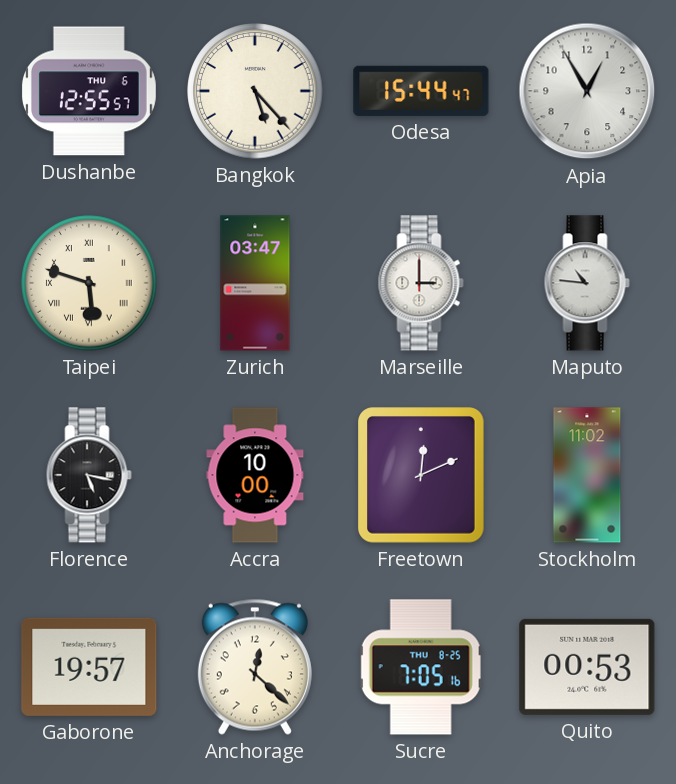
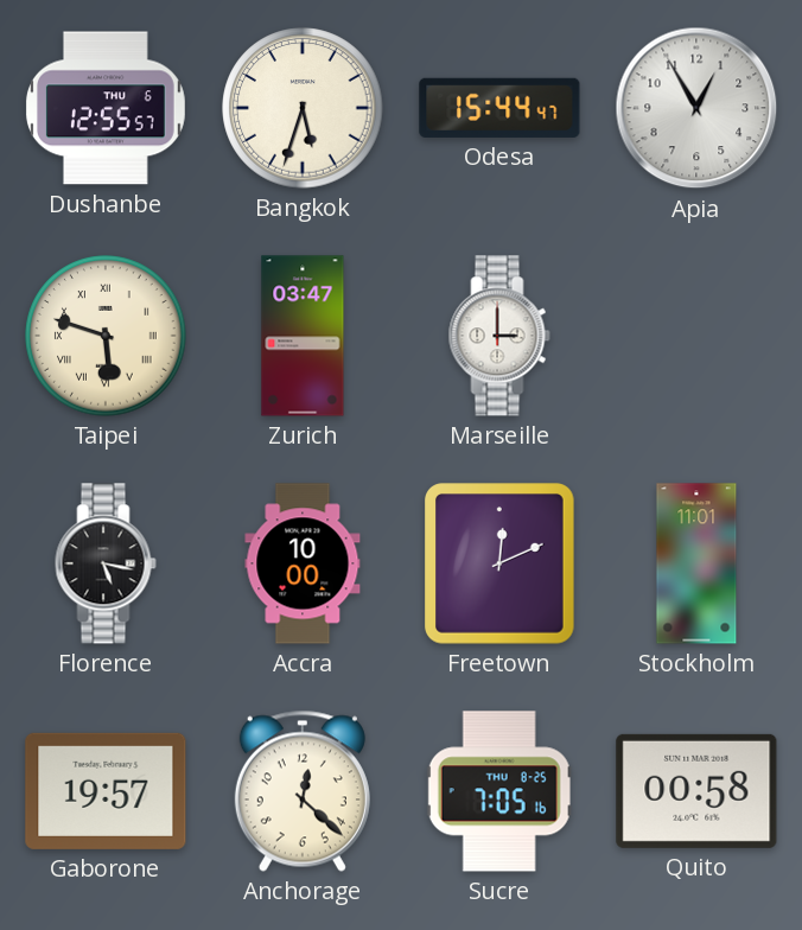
Bangkok: 5:23 -> 5:33 (303, 108)
Maputo: 10:46 -> none (587, 283)
Stockholm: 11:02 -> 11:01 (696, 563)
Quito: 00:53 -> 00:58 (696, 791)
